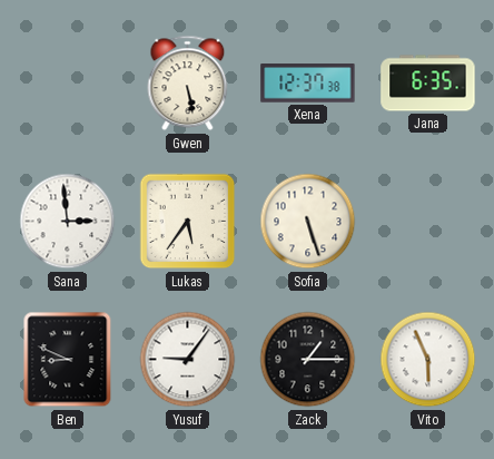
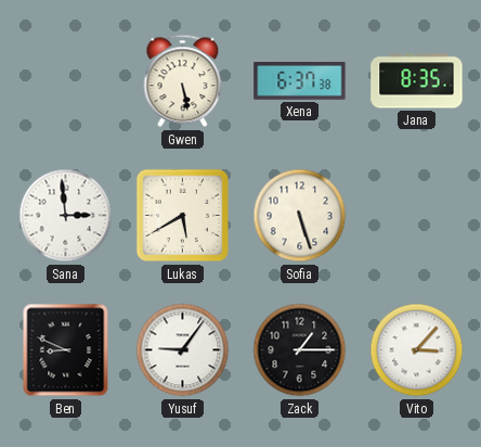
Xena: 12:37 -> 6:37 (300, 81)
Jana: 6:35 -> 8:35 (417, 81)
Lukas: 5:36 -> 5:40 (183, 216)
Vito: 5:56 -> 3:07 (417, 350)
